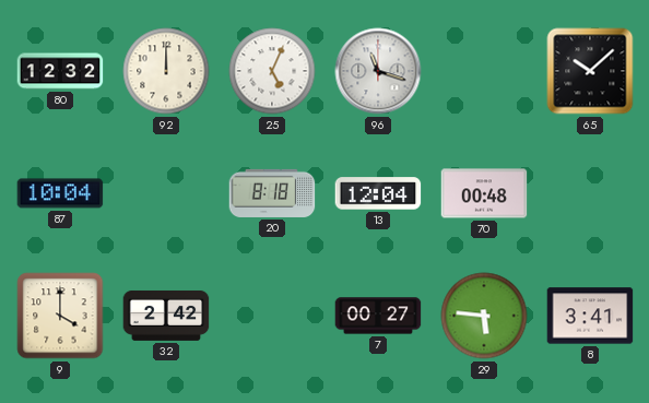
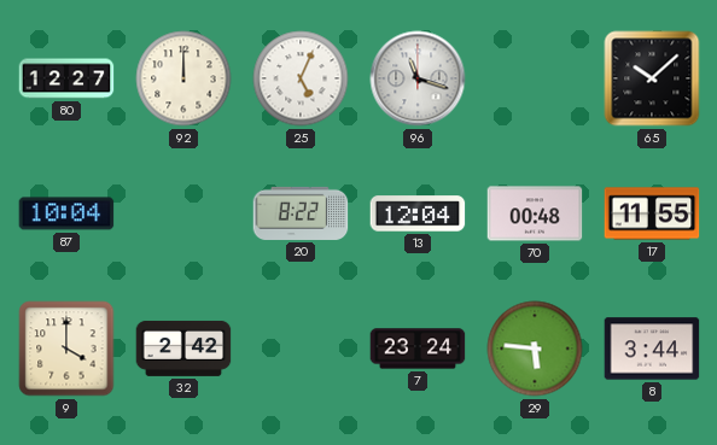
80: 12:32 -> 12:27 (66, 78)
20: 8:18 -> 8:22 (301, 213)
17: none -> 11:55 (652, 213)
7: 00:27 -> 23:24 (418, 349)
8: 3:41 -> 3:44 (652, 349)
